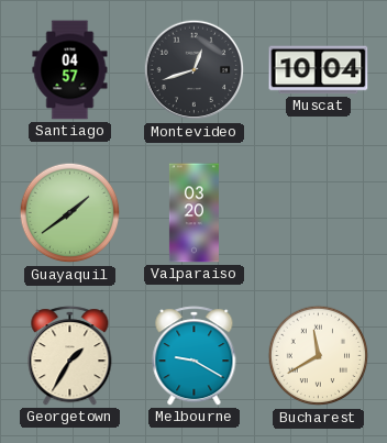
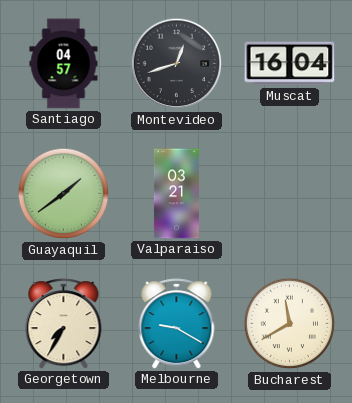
Muscat: 10:04 -> 16:04 (290, 64)
Valparaiso: 03:20 -> 03:21 (176, 194)
Georgetown: 1:35 -> 7:35 (64, 324)
